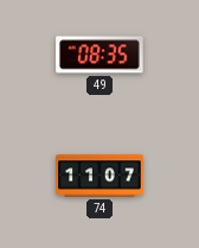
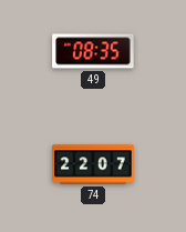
74: 11:07 -> 22:07 (93, 164)
